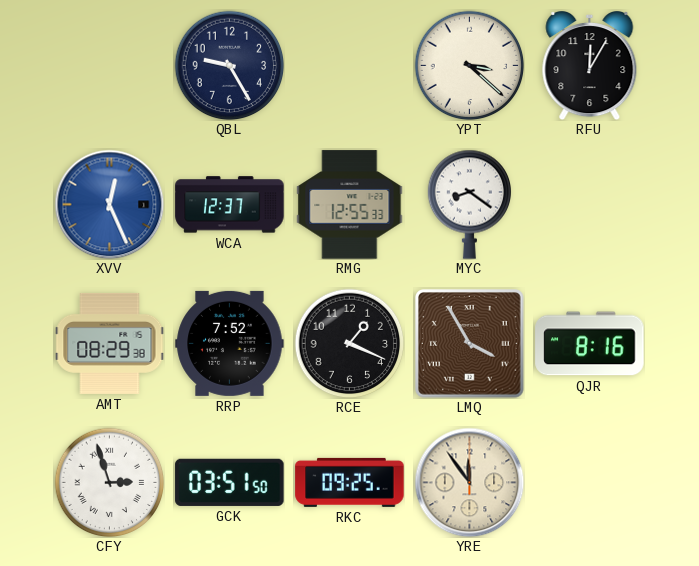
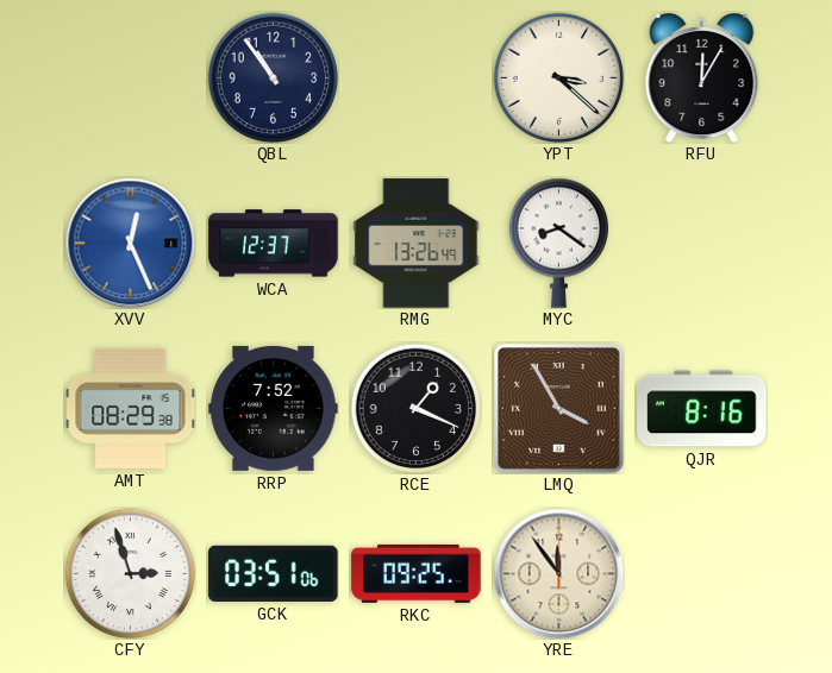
QBL: 9:25 -> 10:54 (273, 77)
RMG: 12:55 -> 13:26 (417, 244)
GCK: 03:51:50 -> 03:51:06 (274, 573)
